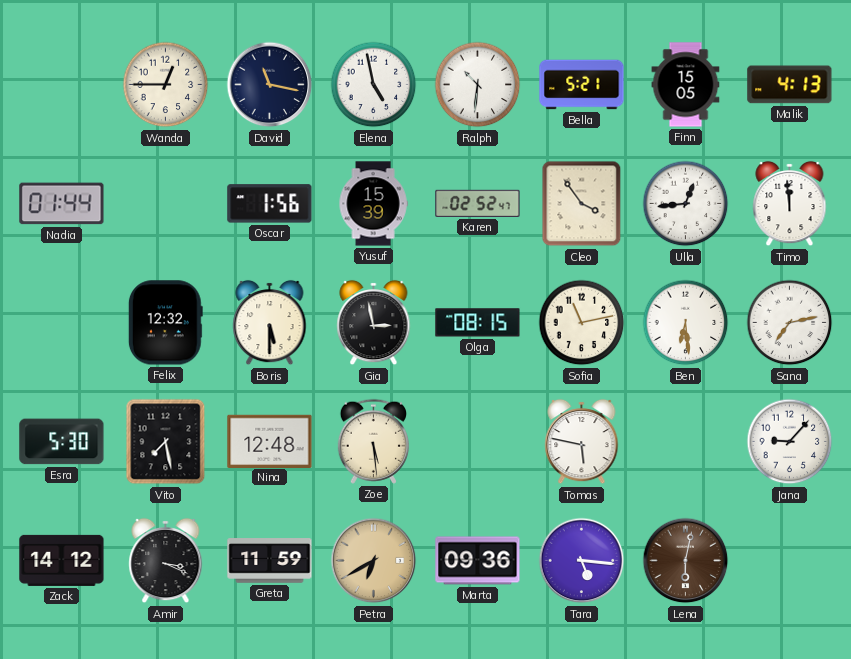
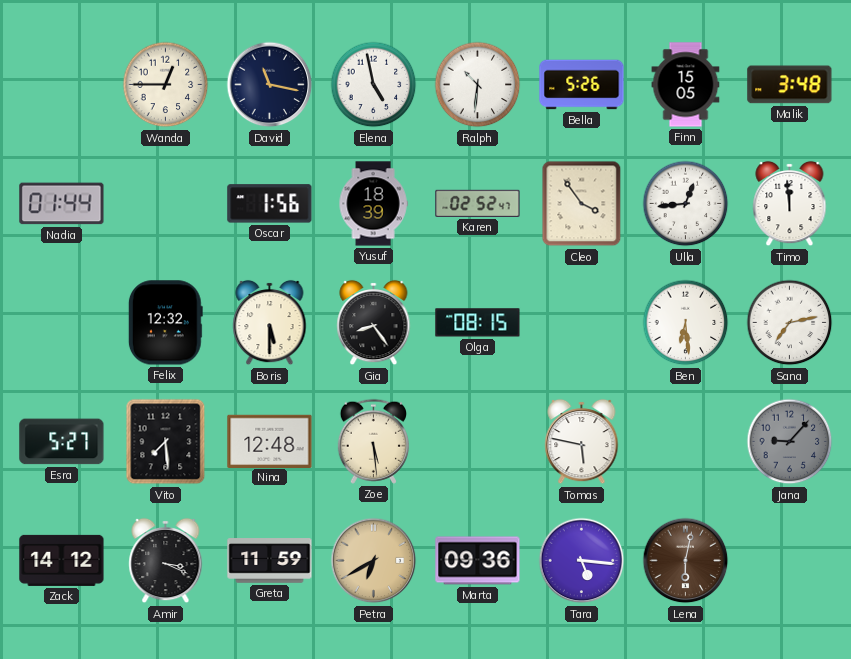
Bella: 5:21 -> 5:26 (582, 85)
Malik: 4:13 -> 3:48 (790, 85)
Yusuf: 15:39 -> 18:39 (373, 204)
Gia: 2:58 -> 8:24 (374, 323)
Sofia: 11:13 -> none (582, 323)
Esra: 5:30 -> 5:27 (62, 442)
Vito: 7:28 -> 7:29 (166, 442)
Jana dial: white -> grey (790, 442)
